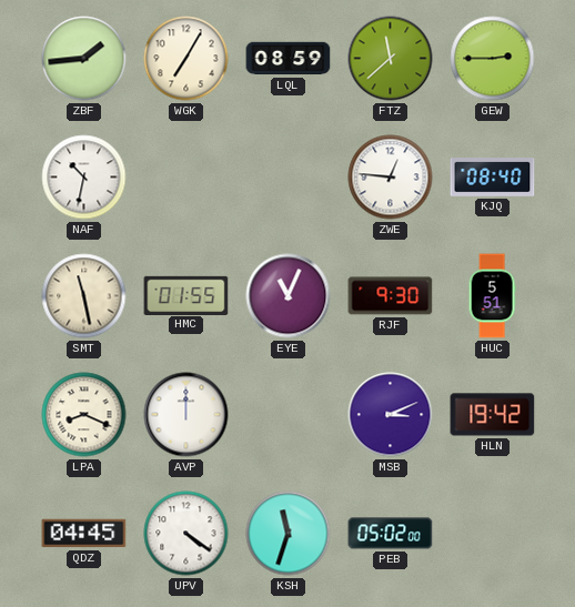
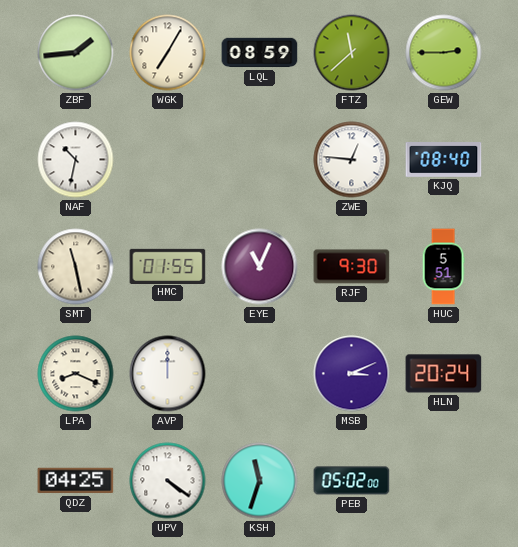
HLN: 19:42 -> 20:24 (444, 374)
QDZ: 04:45 -> 04:25 (76, 481)
